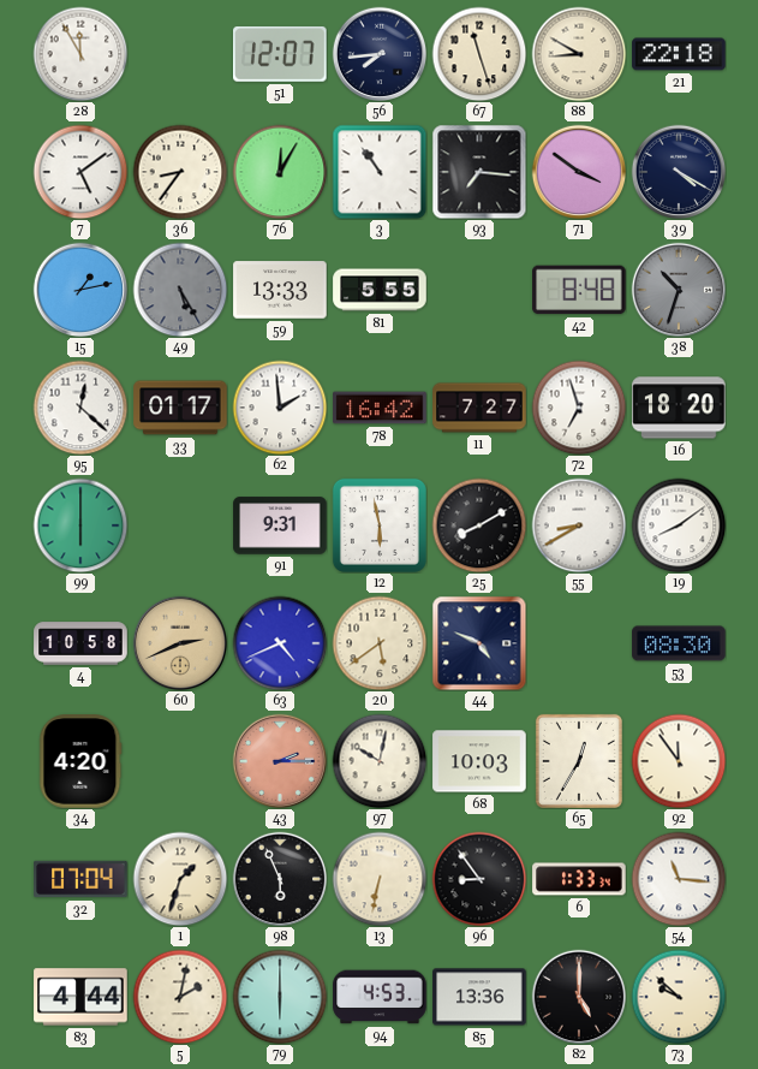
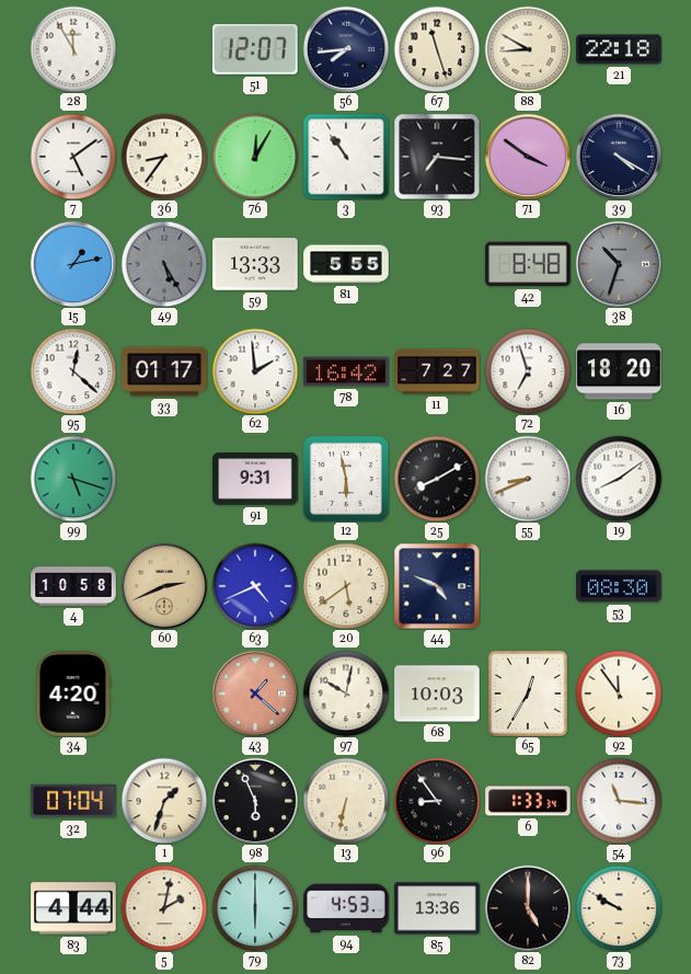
99: 6:00 -> 5:18 (73, 479)
55: 8:40 -> 8:41 (528, 479)
43: 2:15 -> 1:22 (255, 694)
73: 9:52 -> 9:50 (619, 908)
